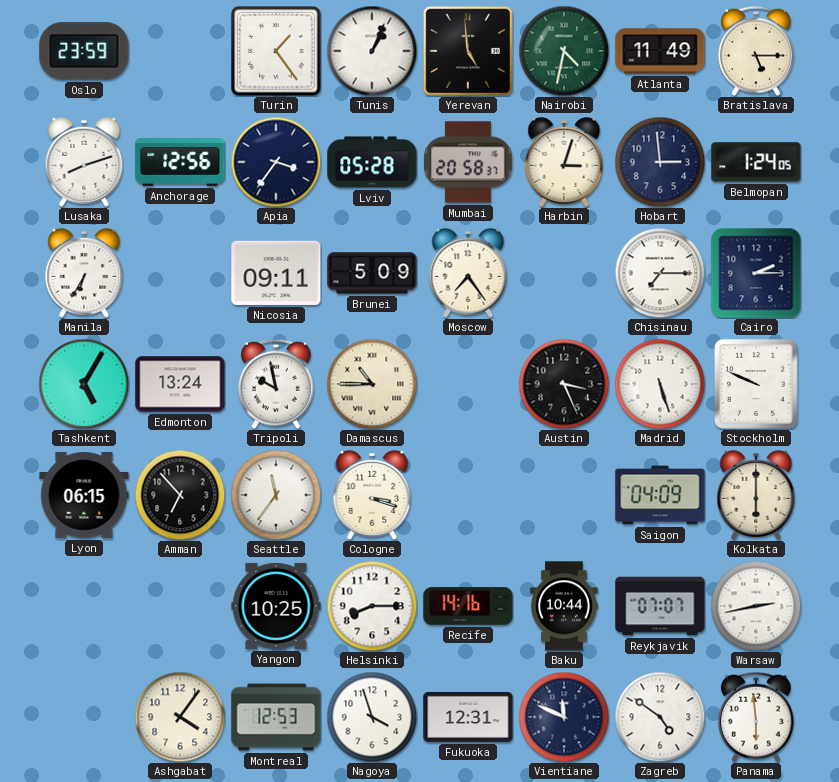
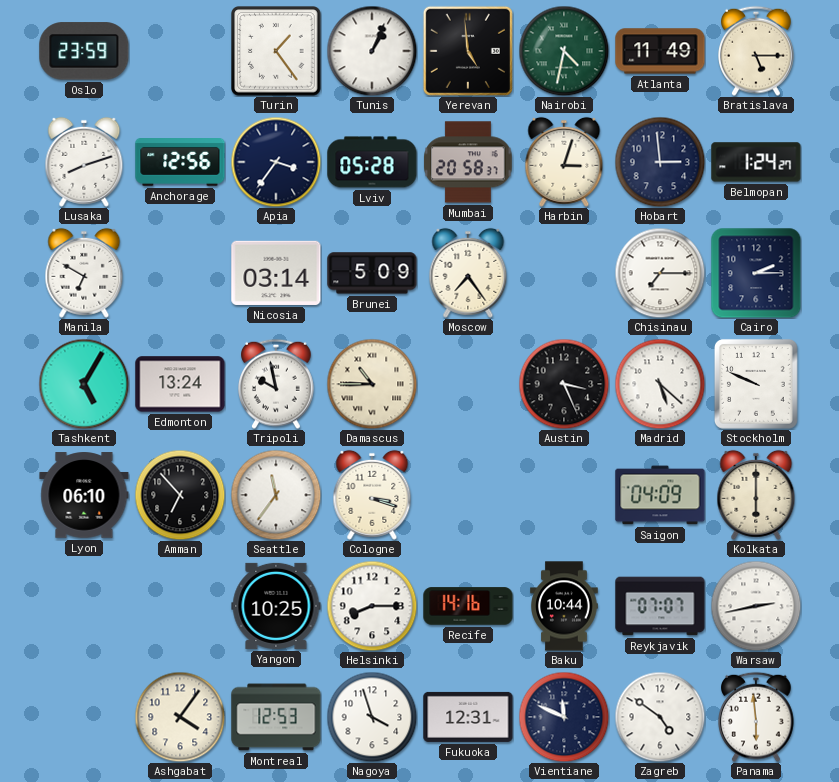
Belmopan: 1:24:05 -> 1:24:27 (756, 162)
Manila: 6:35 -> 6:50 (84, 273)
Nicosia: 09:11 -> 03:14 (276, 273)
Madrid: 5:27 -> 5:22 (660, 384)
Lyon: 06:15 -> 06:10 (84, 495)
